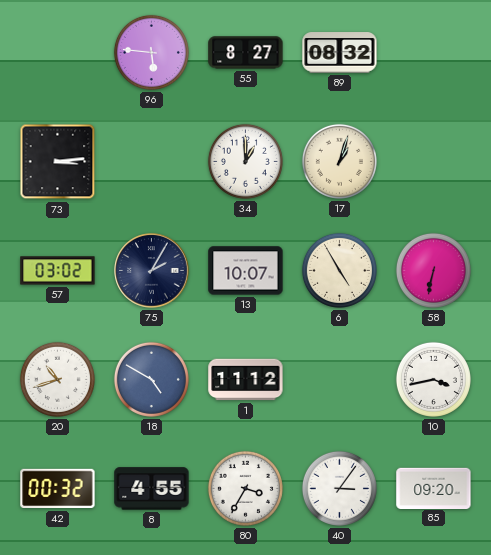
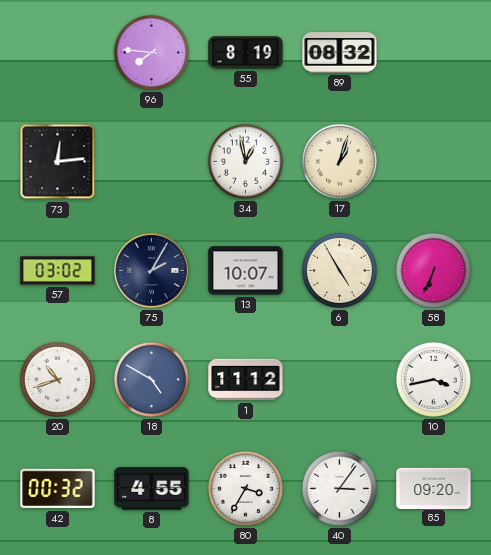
96: 5:46 -> 7:46 (151, 52)
55: 8:27 -> 8:19 (246, 53)
73: 3:14 -> 12:14 (58, 162)
34: 1:00 -> 12:58 (245, 161)
58: 6:32 -> 6:34 (433, 270)
